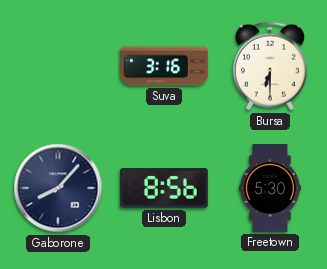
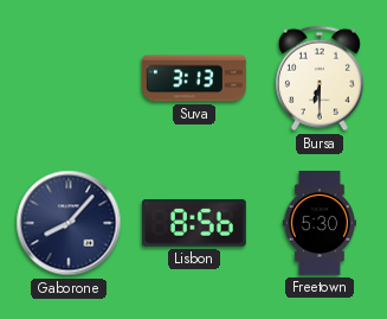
Suva: 3:16 -> 3:13 (195, 78)
